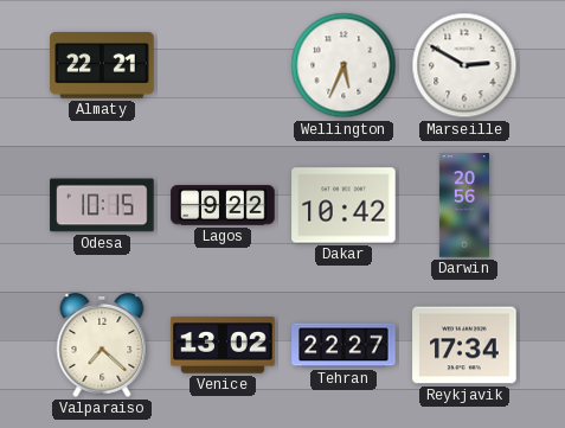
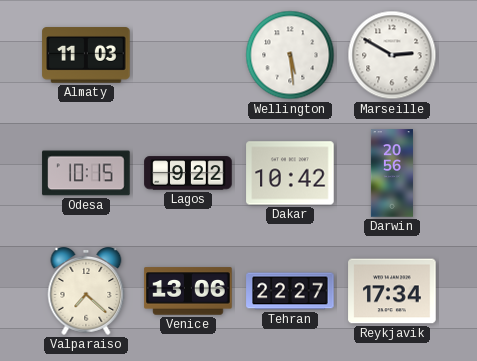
Almaty: 22:21 -> 11:03 (86, 55)
Wellington: 5:34 -> 5:29 (290, 55)
Venice: 13:02 -> 13:06 (188, 291)
